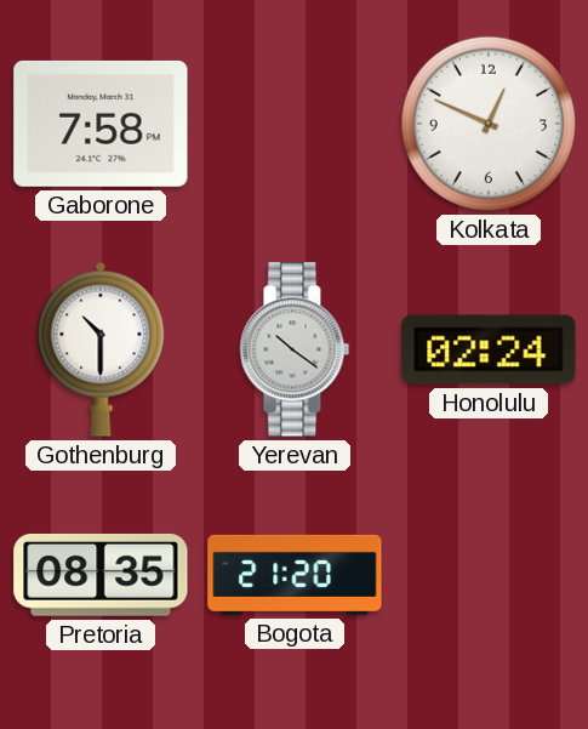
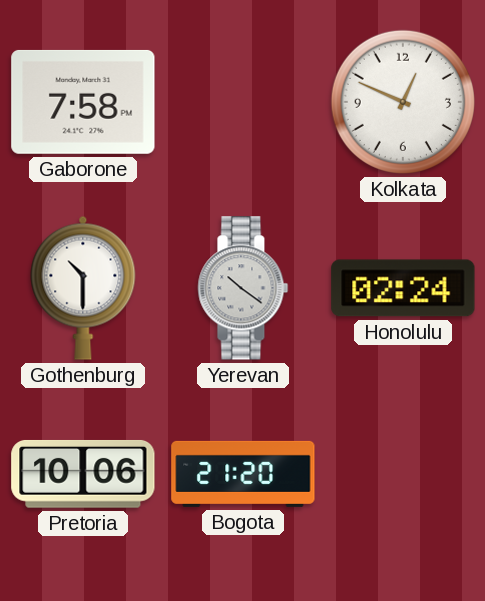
Pretoria: 08:35 -> 10:06 (83, 474)
